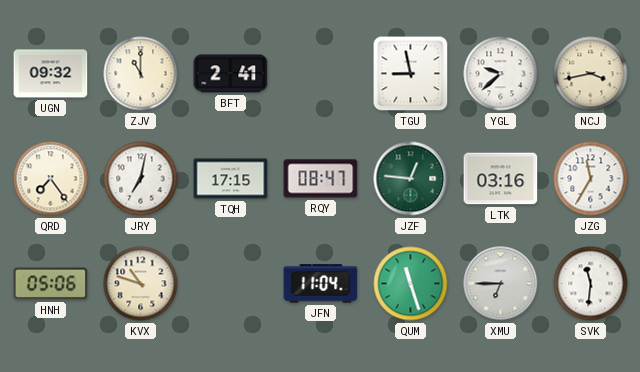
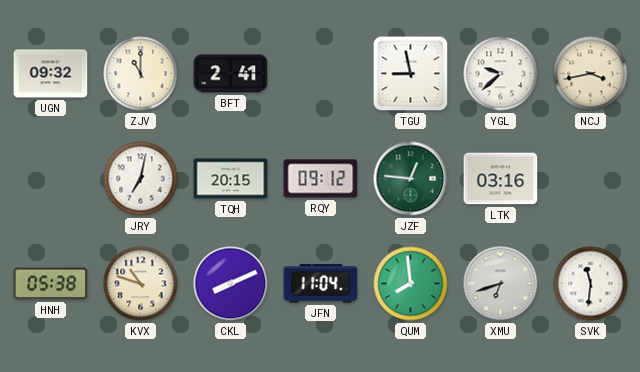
QRD: 7:24 -> none (51, 179)
TQH: 17:15 -> 20:15 (231, 179)
RQY: 08:47 -> 09:12 (321, 179)
JZG: 11:35 -> none (591, 179)
HNH: 05:06 -> 05:38 (51, 284)
CKL: none -> 8:11 (231, 284)
QUM: 11:27 -> 7:59 (411, 284)
XMU: 6:45 -> 6:42 (501, 284)
